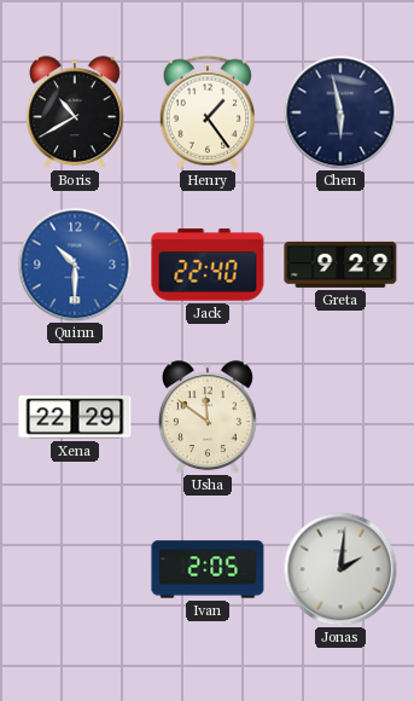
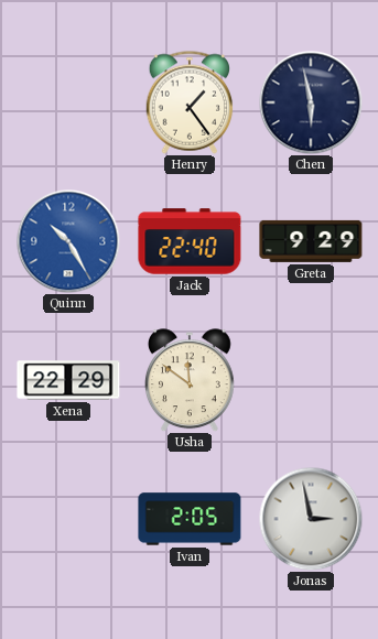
Boris: 10:40 -> none (75, 112)
Quinn: 10:30 -> 10:25 (68, 241)
Jonas: 2:01 -> 2:58 (311, 519)
